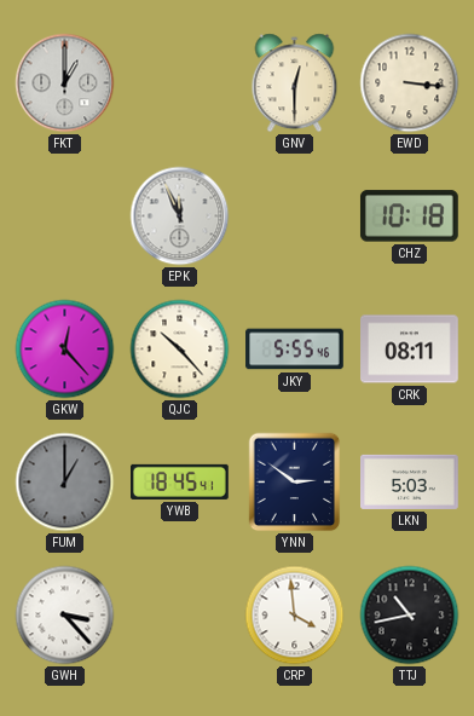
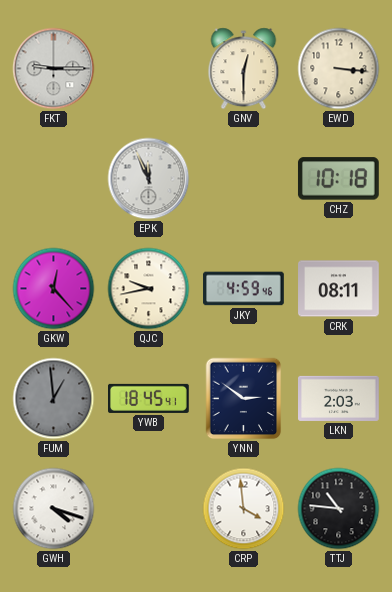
FKT: 1:00 -> 9:15 (54, 69)
QJC: 10:23 -> 9:43 (149, 289)
JKY: 5:55 -> 4:59 (244, 289)
FUM: 1:00 -> 12:59 (54, 399)
LKN: 5:03 -> 2:03 (339, 398)
GWH: 3:23 -> 4:18 (54, 509)
TTJ: 10:43 -> 10:46 (339, 509)
